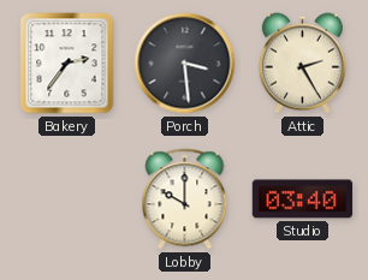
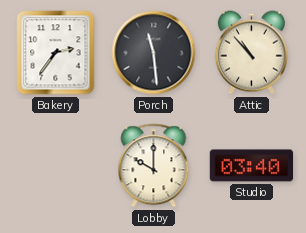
Porch: 3:29 -> 11:29 (154, 53)
Attic: 2:25 -> 10:53 (251, 53)
